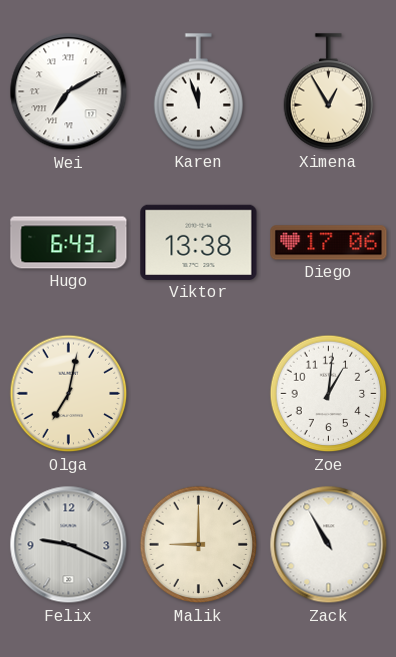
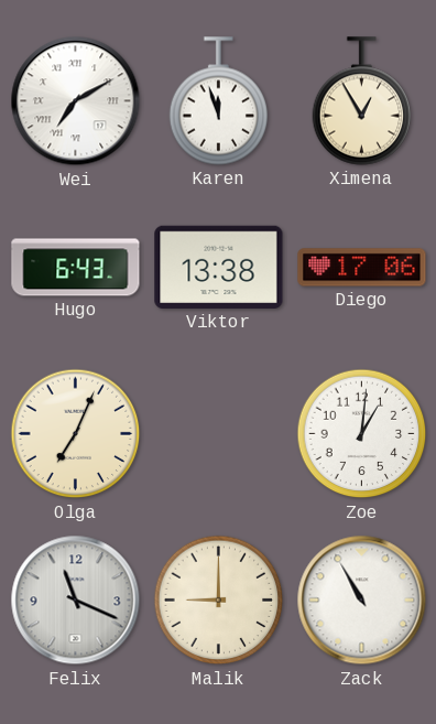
Olga: 7:02 -> 7:04 (76, 434)
Felix: 9:19 -> 11:19 (76, 601)
